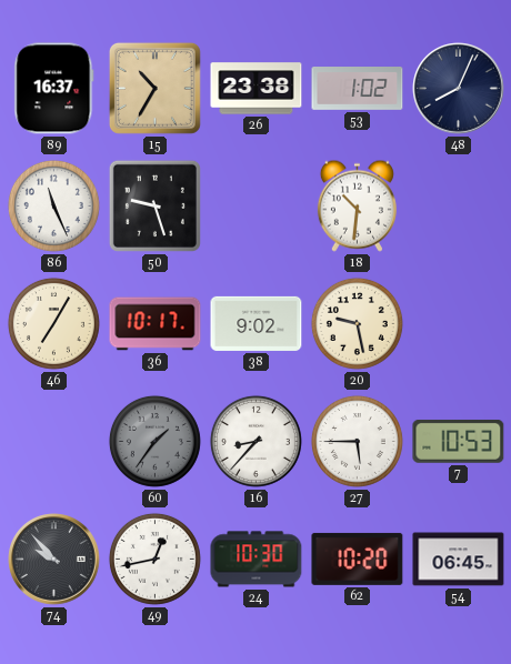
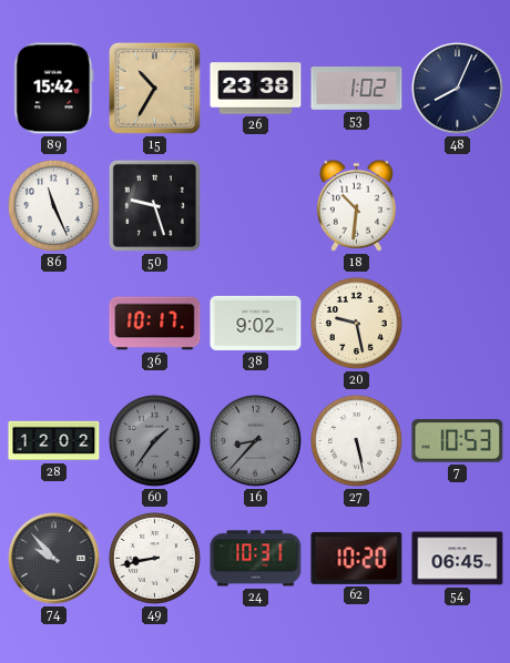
89: 16:37 -> 15:42 (54, 89)
46: 7:05 -> none (53, 323)
28: none -> 12:02 (54, 441)
16 dial: white -> grey (255, 440)
27: 5:45 -> 5:28 (356, 440)
49: 12:43 -> 8:43 (154, 558)
24: 10:30 -> 10:31 (256, 559)
